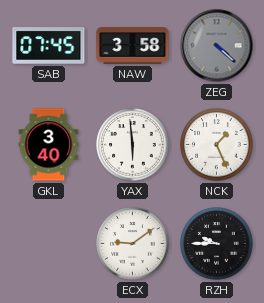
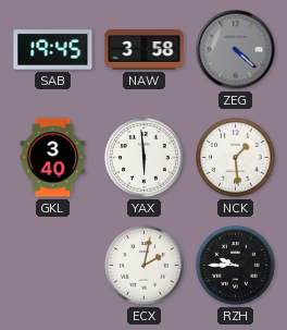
SAB: 07:45 -> 19:45 (53, 50)
NCK: 1:26 -> 1:29 (236, 158)
ECX: 9:09 -> 2:02 (145, 266)
